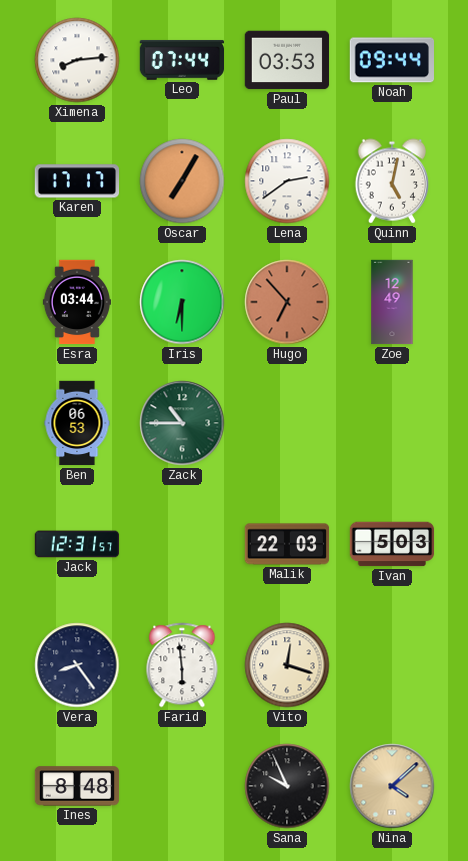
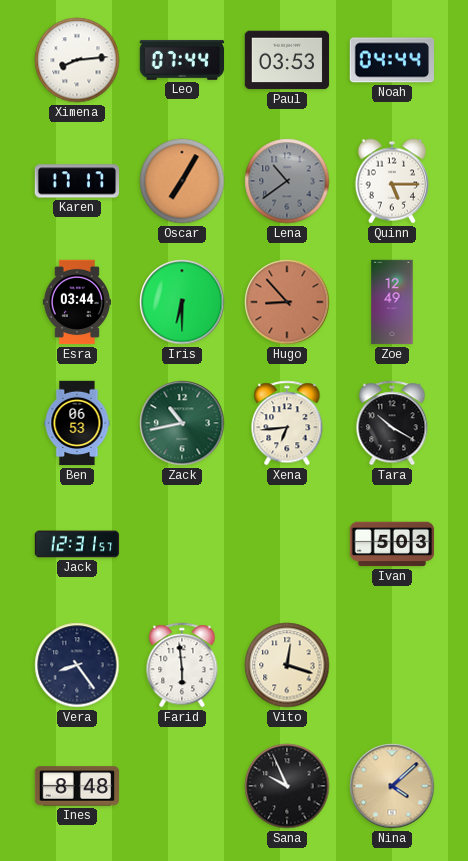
Noah: 09:44 -> 04:44 (391, 60)
Lena: 2:39 -> 10:39 (287, 181)
Lena dial: white -> grey (287, 181)
Quinn: 5:02 -> 5:15 (391, 181)
Hugo: 6:53 -> 8:53 (287, 302)
Zack: 10:45 -> 10:43 (182, 423)
Xena: none -> 6:44 (287, 423)
Tara: none -> 10:20 (392, 423)
Malik: 22:03 -> none (287, 544)
